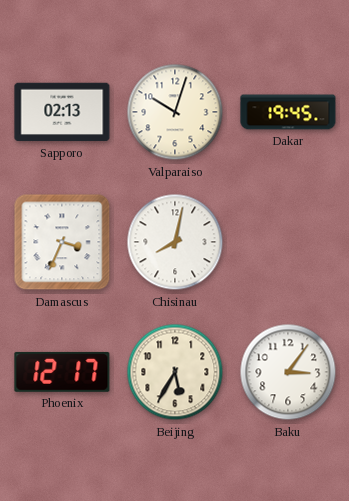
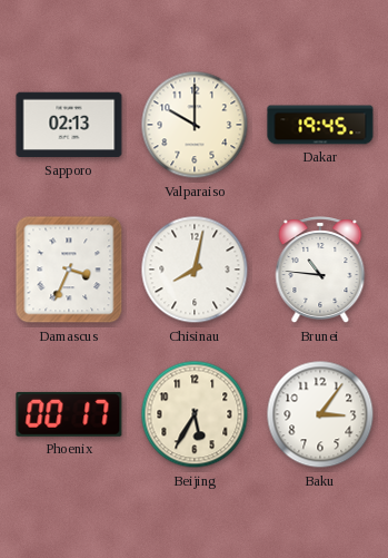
Valparaiso: 10:03 -> 10:00 (195, 125)
Brunei: none -> 10:46 (320, 271)
Phoenix: 12:17 -> 00:17 (69, 414)
